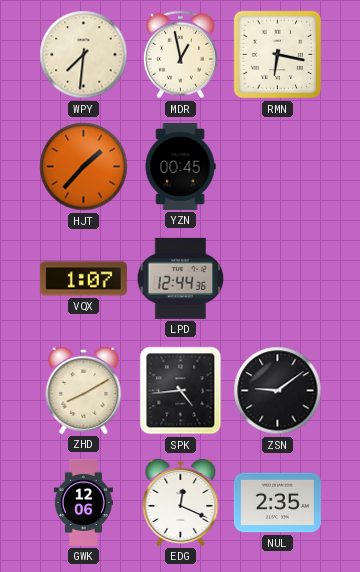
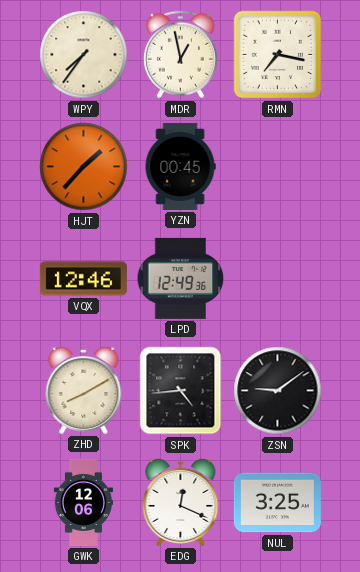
WPY: 7:31 -> 7:36 (84, 55)
RMN: 6:17 -> 7:17 (278, 55)
VQX: 1:07 -> 12:46 (83, 279)
LPD: 12:44 -> 12:49 (181, 278)
NUL: 2:35 -> 3:25 (277, 503)
